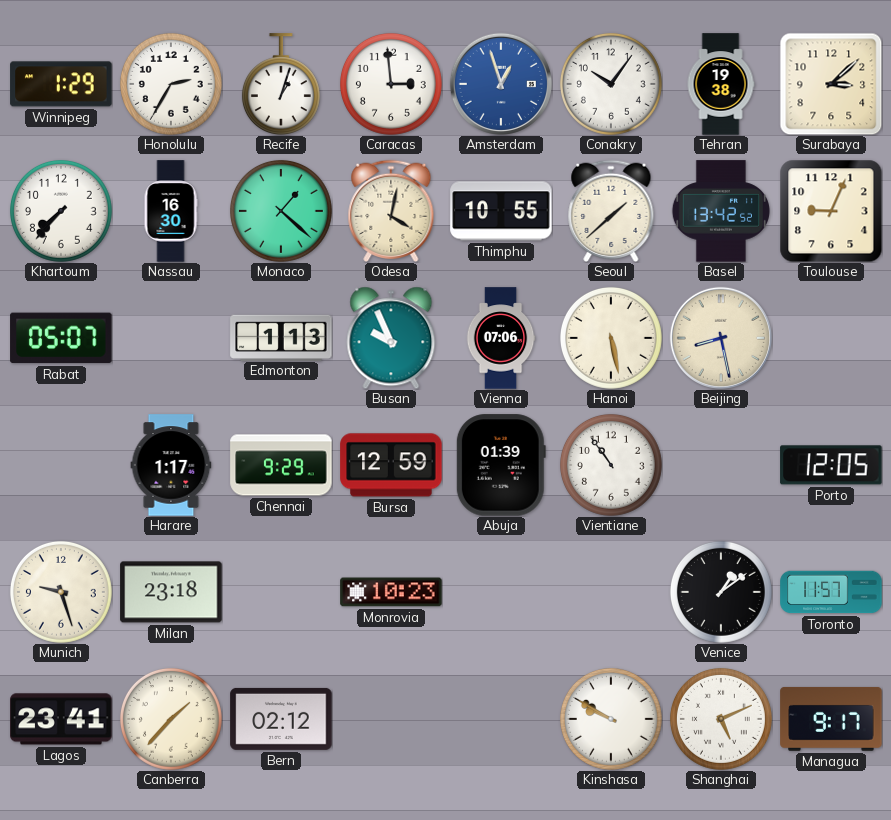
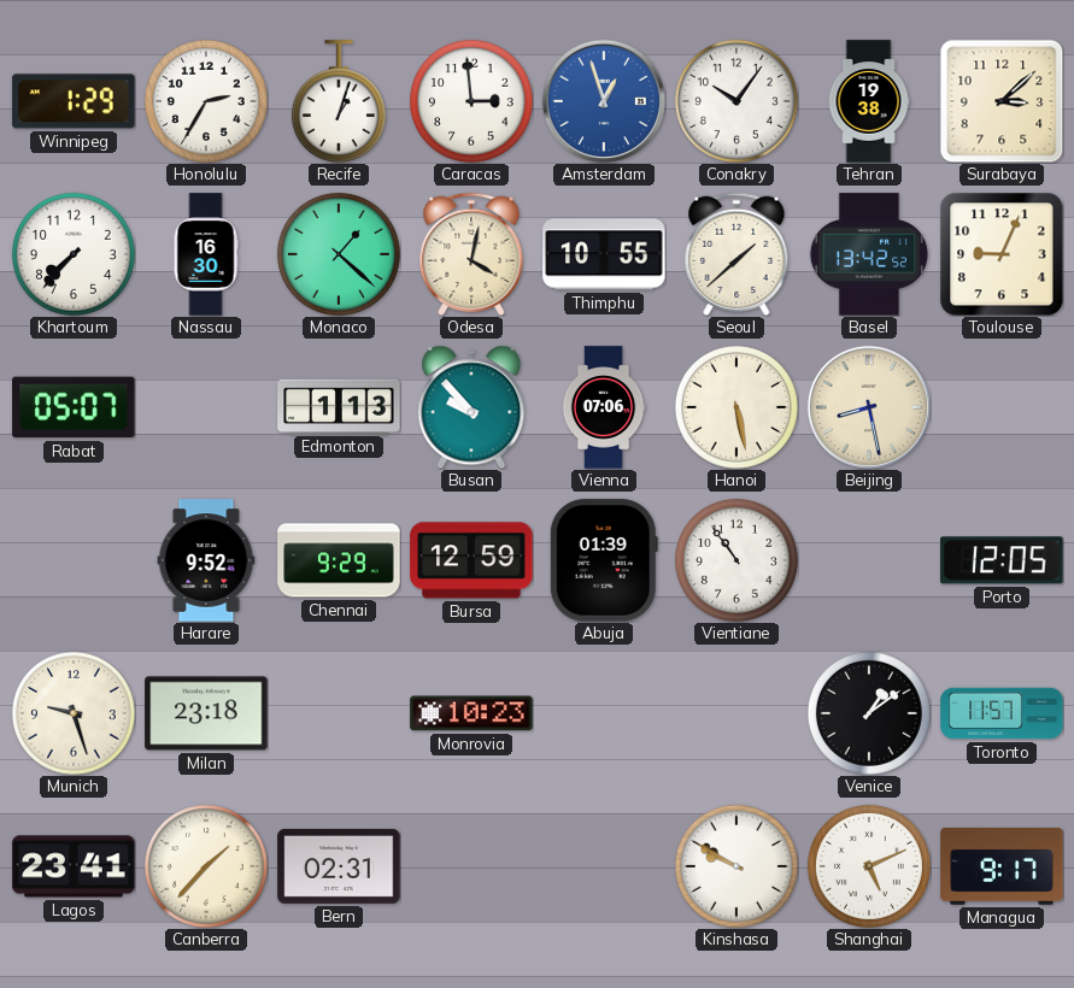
Busan: 9:56 -> 9:53 (471, 407)
Harare: 1:17 -> 9:52 (206, 560)
Bern: 02:12 -> 02:31 (339, 866)
